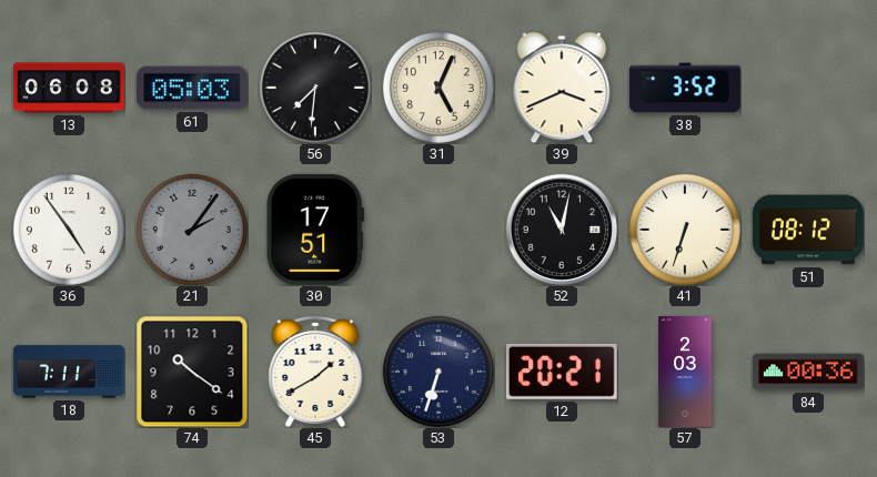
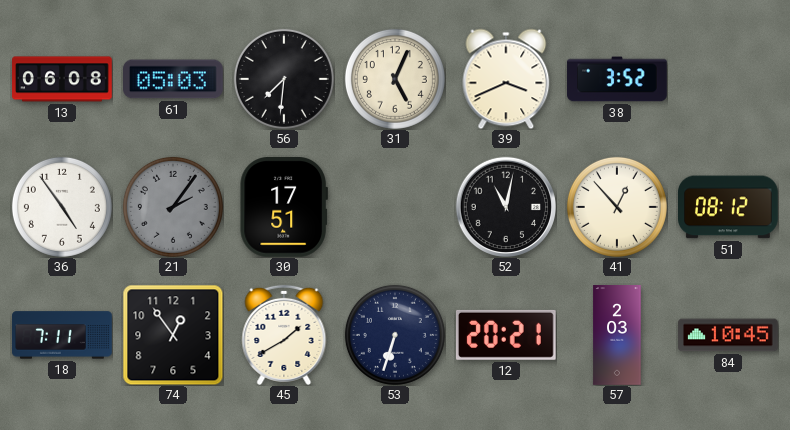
41: 6:33 -> 12:53 (617, 207)
74: 10:21 -> 12:54 (173, 335)
84: 00:36 -> 10:45 (728, 335)
